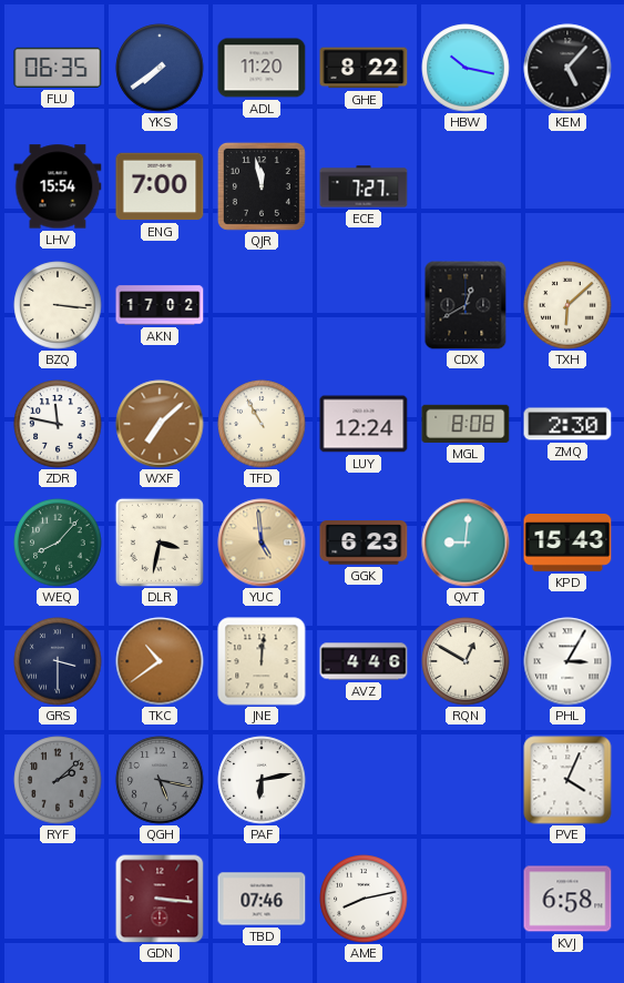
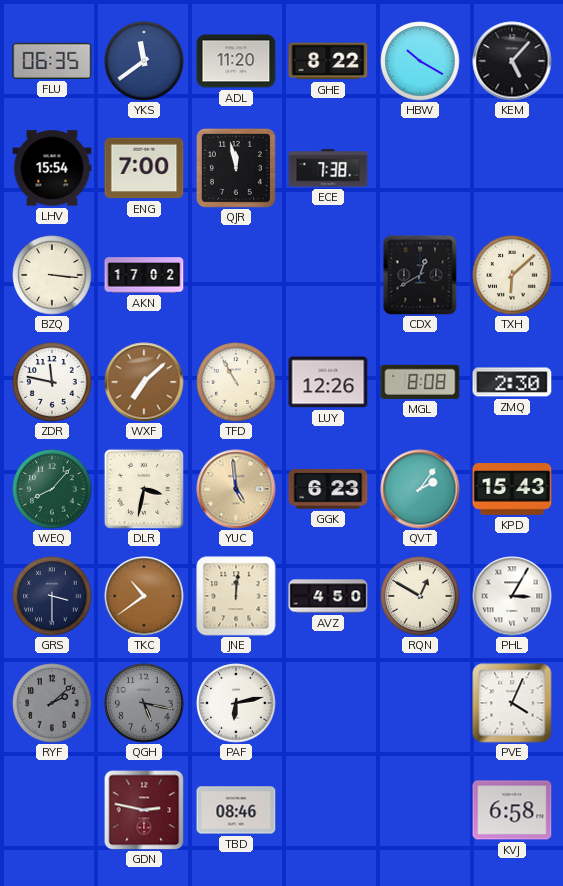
YKS: 7:39 -> 11:39 (144, 61)
HBW: 10:17 -> 10:20 (420, 61)
ECE: 7:27 -> 7:38 (328, 168)
LUY: 12:24 -> 12:26 (328, 382)
QVT: 9:01 -> 2:06 (420, 489)
AVZ: 4:46 -> 4:50 (328, 596)
GDN: 3:16 -> 2:47 (144, 810)
TBD: 07:46 -> 08:46 (236, 810)
AME: 8:13 -> none (364, 899)
